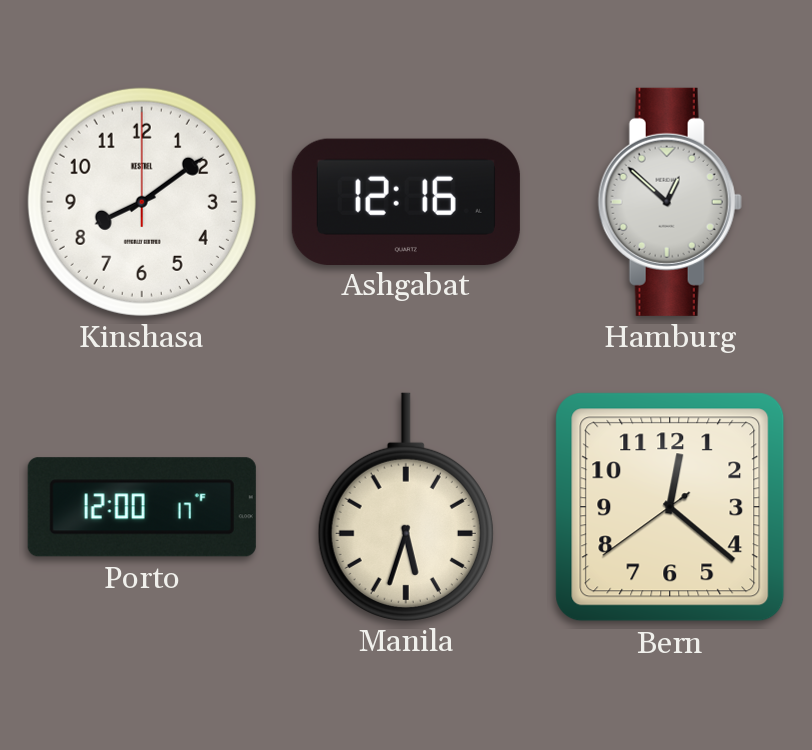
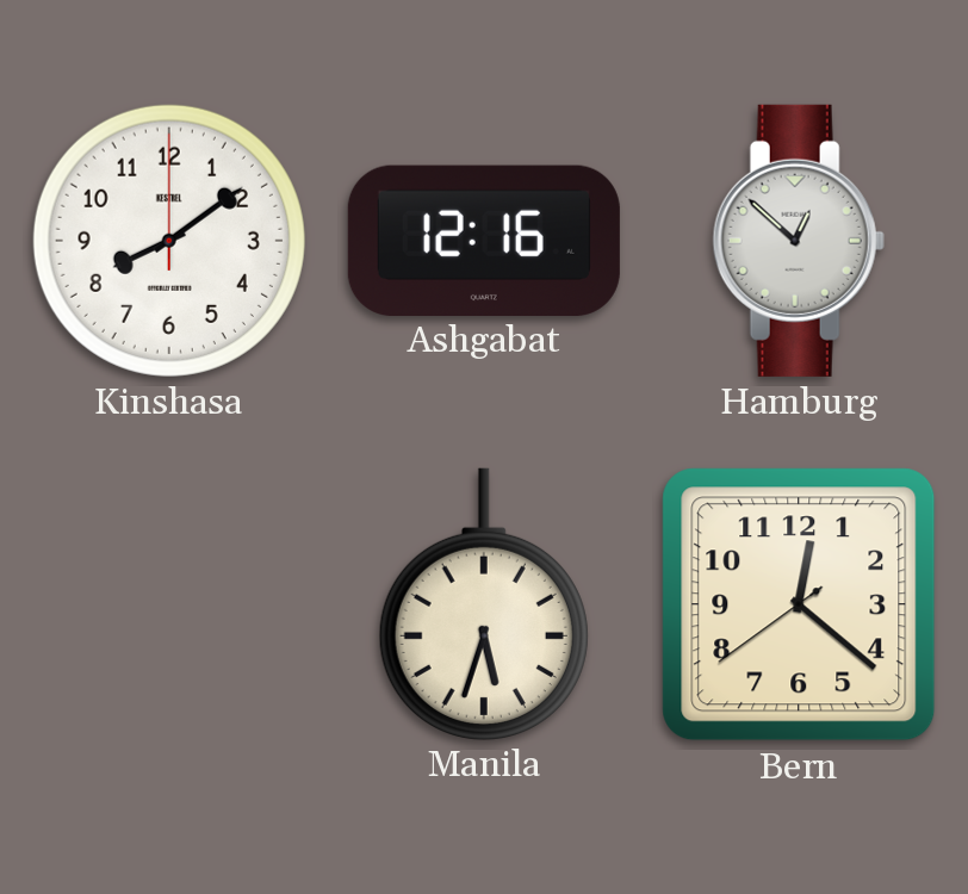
Porto: 12:00 -> none (142, 507)
